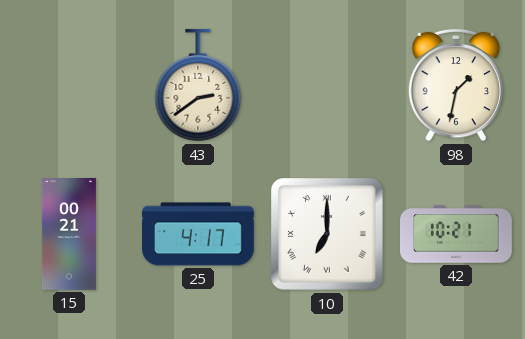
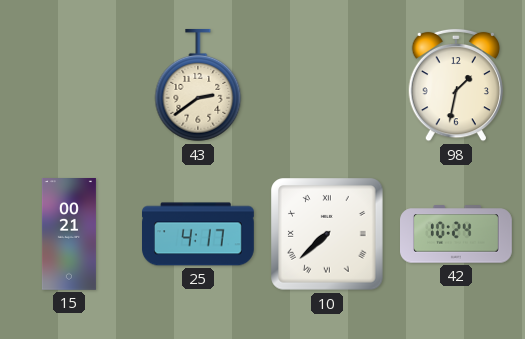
10: 7:00 -> 7:38 (327, 234)
42: 10:21 -> 10:24 (457, 234)
